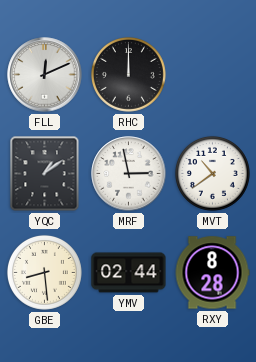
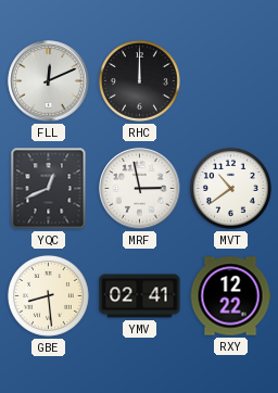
YQC: 1:09 -> 12:41 (49, 189)
YMV: 02:44 -> 02:41 (140, 296)
RXY: 8:28 -> 12:22 (230, 296)
